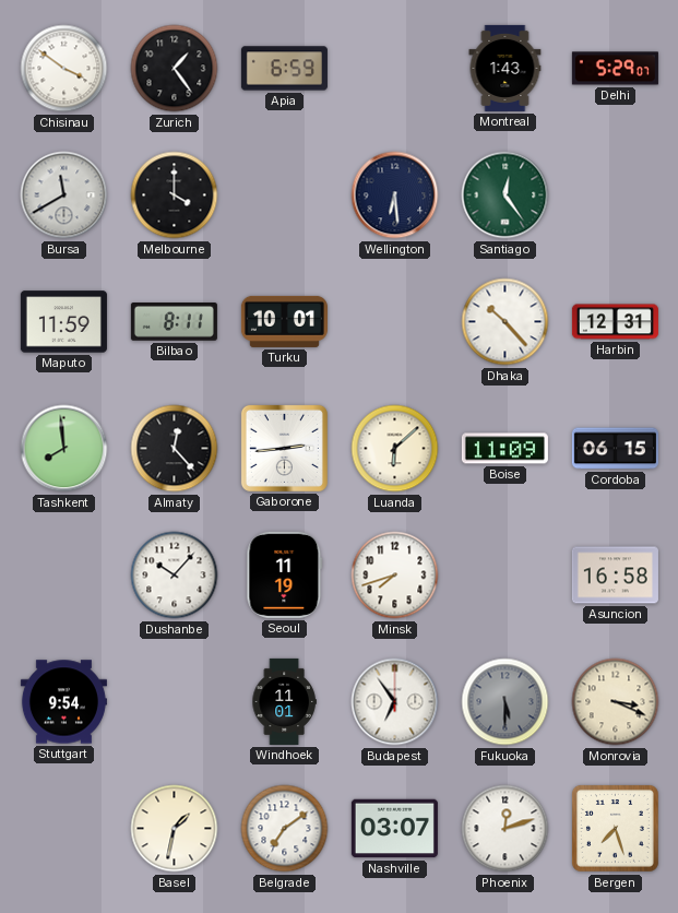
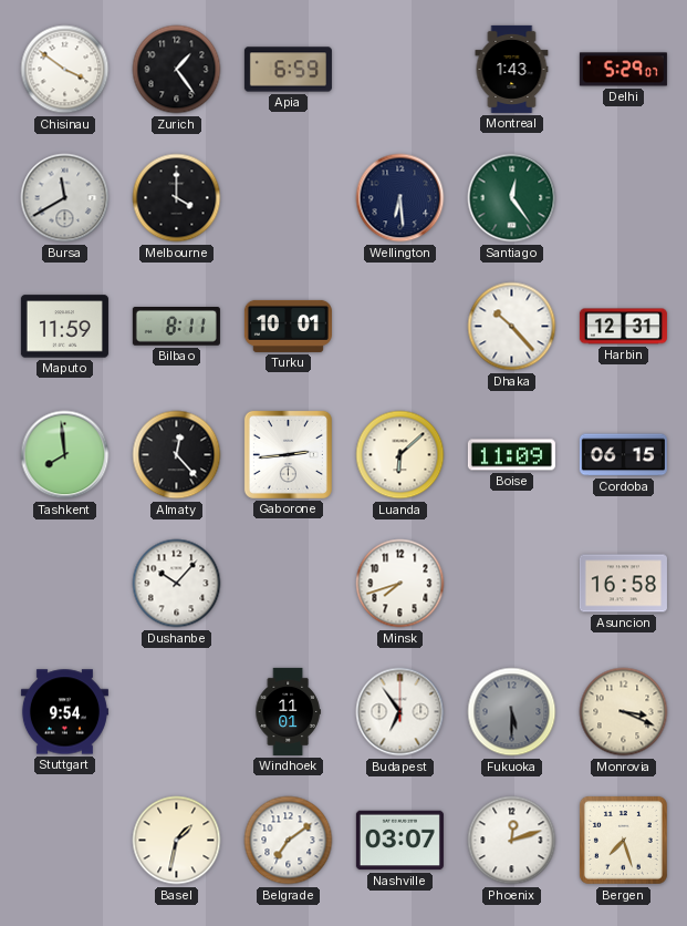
Seoul: 11:19 -> none (285, 574)
